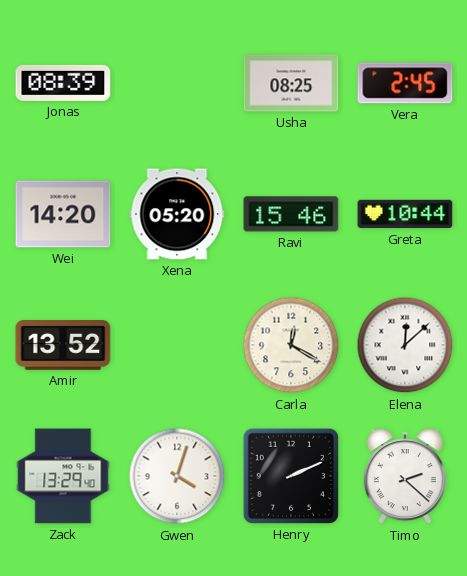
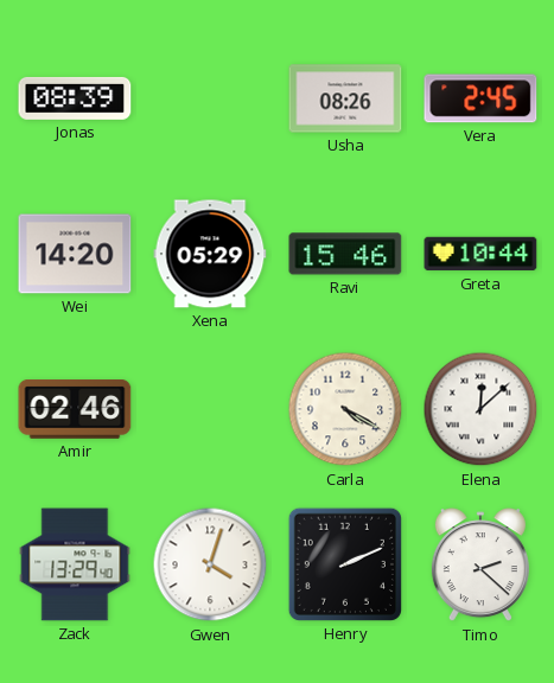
Usha: 08:25 -> 08:26 (345, 98)
Xena: 05:20 -> 05:29 (210, 254)
Amir: 13:52 -> 02:46 (75, 410)
Carla: 12:20 -> 4:20 (345, 409)
